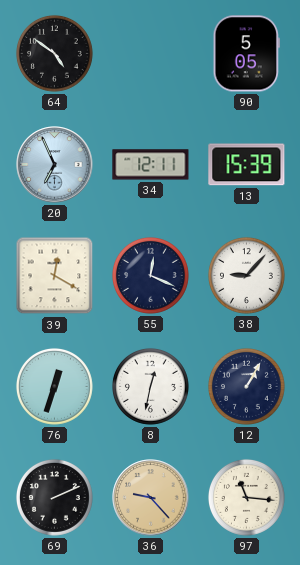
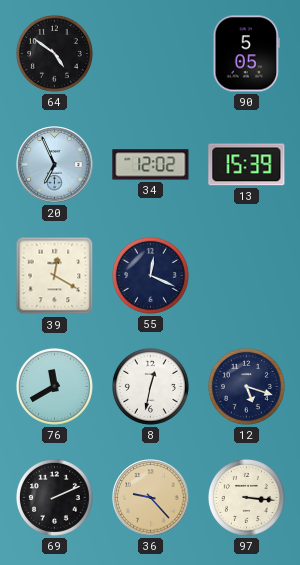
34: 12:11 -> 12:02 (151, 165)
38: 9:07 -> none (246, 275)
76: 12:33 -> 11:40 (54, 386)
12: 1:05 -> 5:18 (246, 386)
97: 11:16 -> 3:16 (246, 497)
